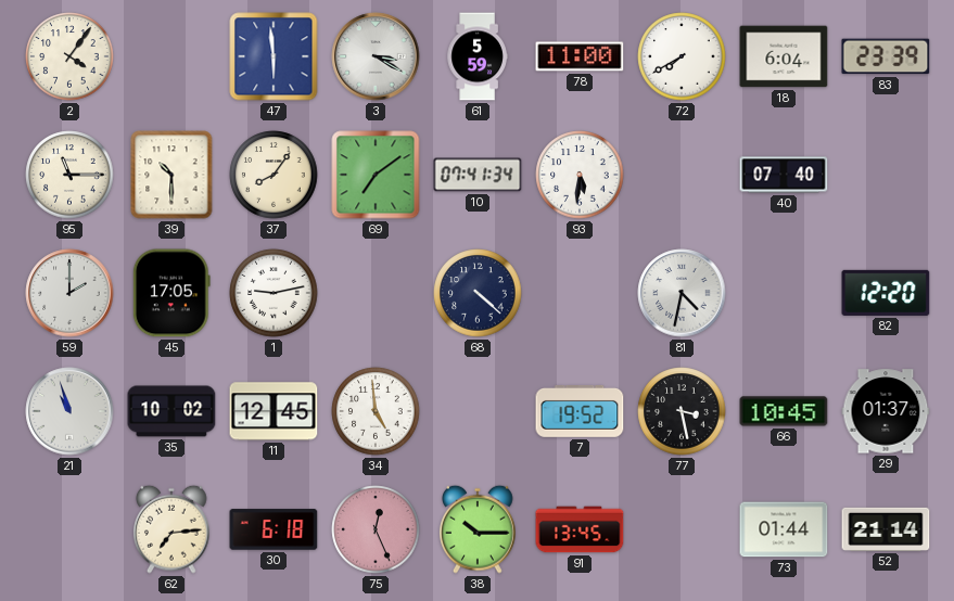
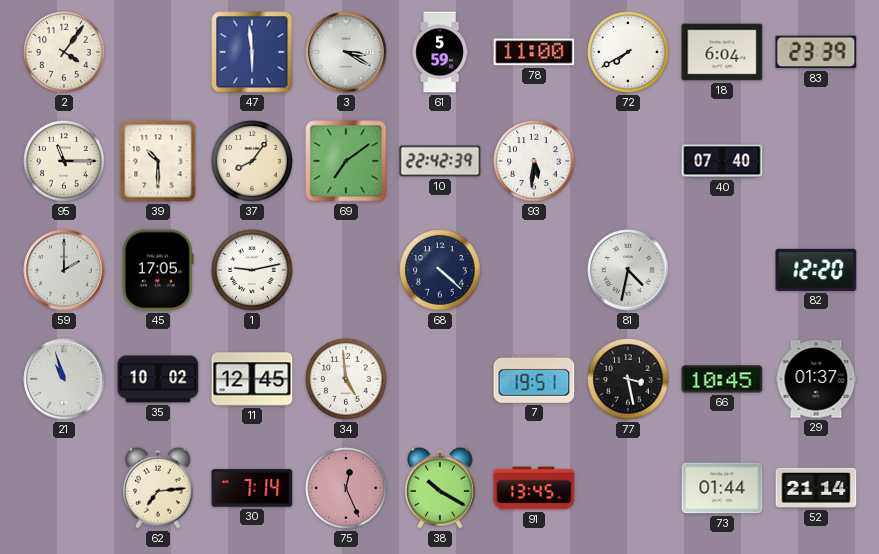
10: 07:41 -> 22:42 (440, 161)
7: 19:52 -> 19:51 (534, 380)
30: 6:18 -> 7:14 (252, 488)
38: 10:15 -> 10:20 (440, 488)
